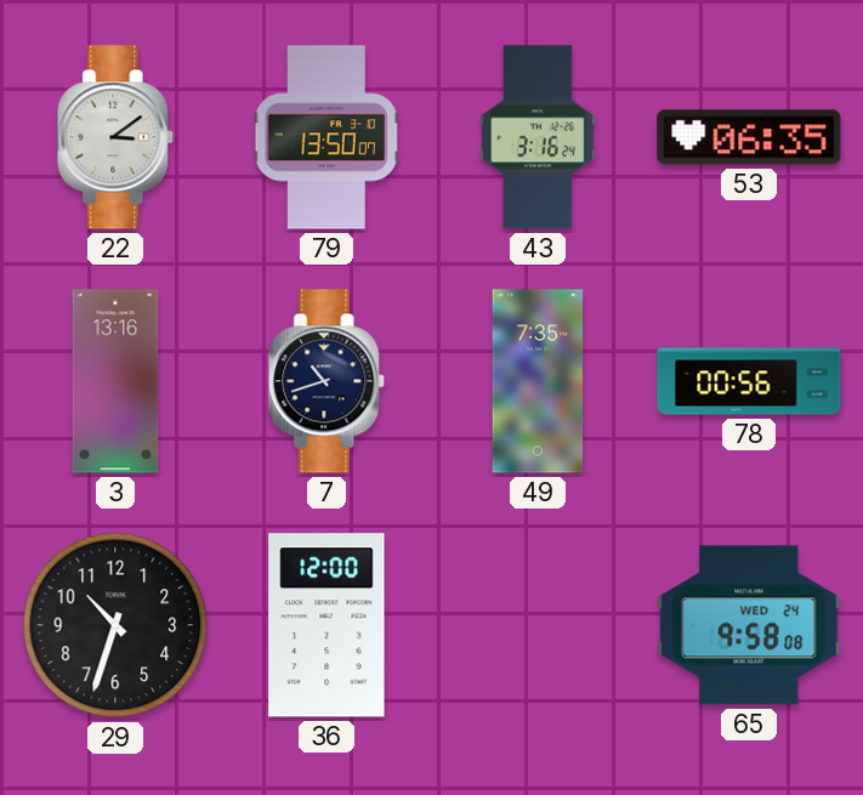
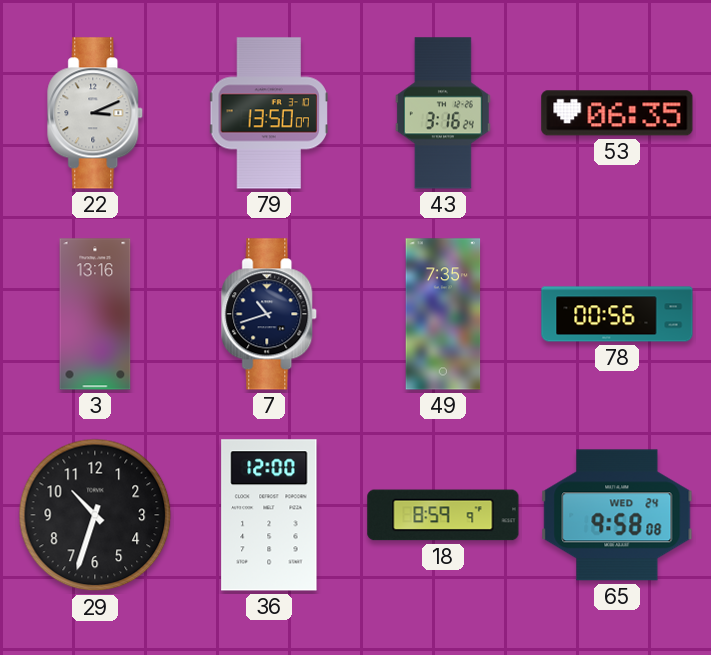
22: 3:09 -> 3:11 (96, 113)
18: none -> 8:59 (443, 515)
